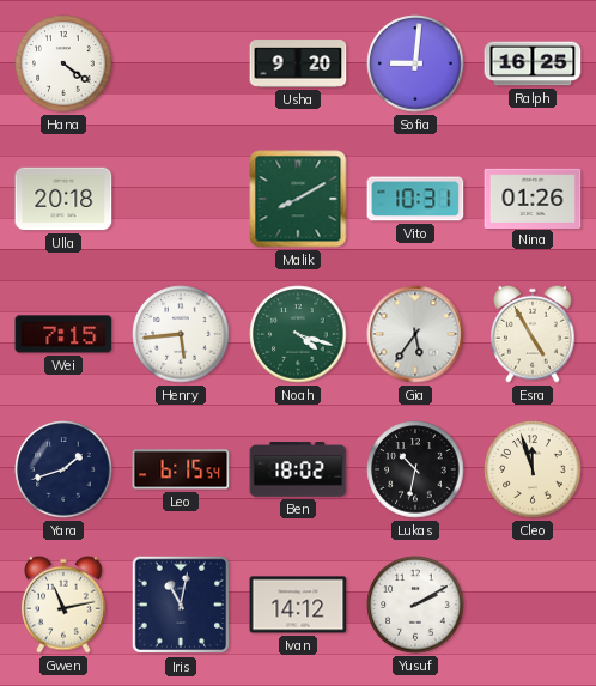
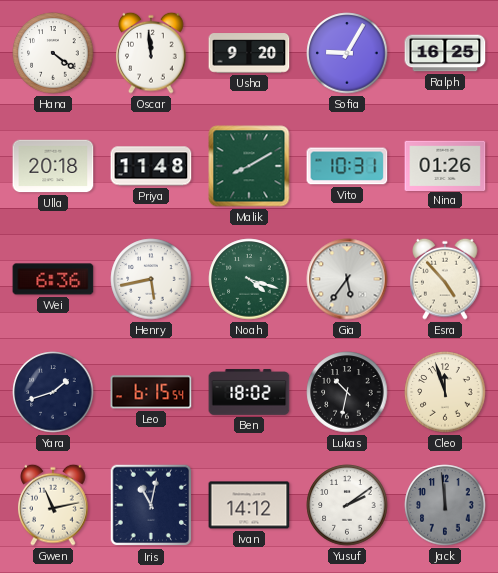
Oscar: none -> 11:59 (151, 53)
Sofia: 9:01 -> 9:05 (347, 53)
Priya: none -> 11:48 (151, 166)
Wei: 7:15 -> 6:36 (53, 279)
Henry: 5:44 -> 5:43 (151, 279)
Esra: 4:55 -> 4:53 (445, 279)
Yusuf: 2:10 -> 2:09 (347, 505)
Jack: none -> 11:59 (445, 505)
